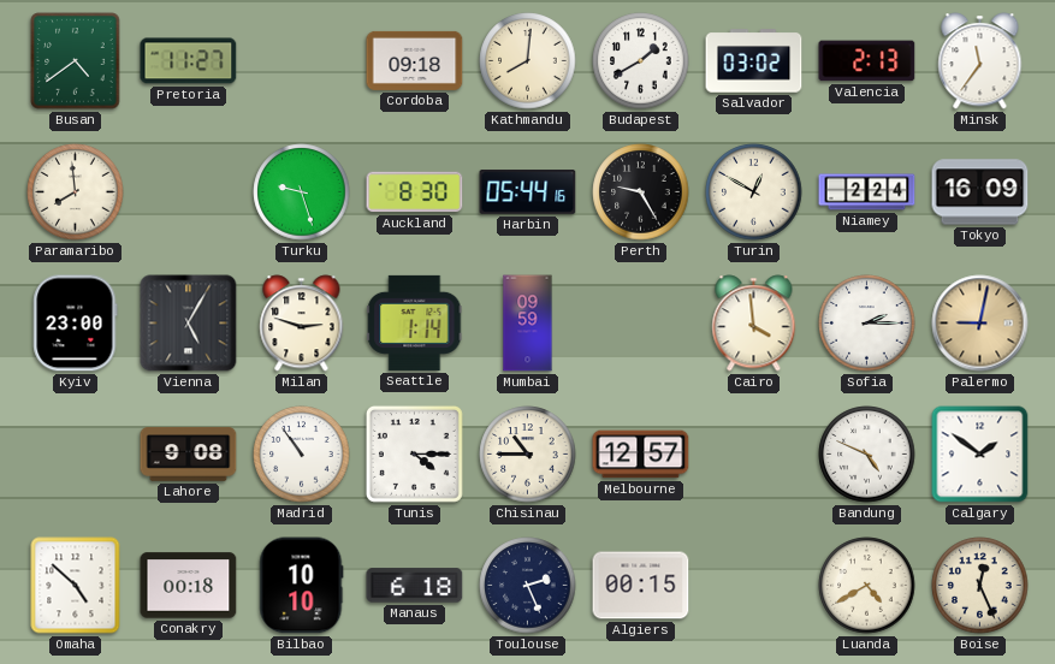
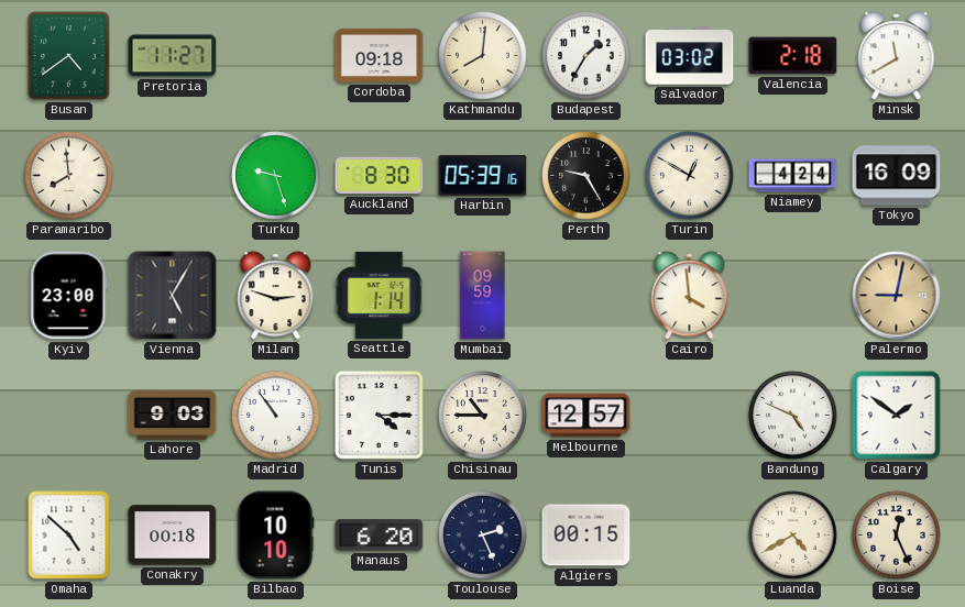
Budapest: 1:40 -> 1:35 (586, 56)
Valencia: 2:13 -> 2:18 (793, 56)
Minsk: 11:36 -> 11:40 (897, 56)
Harbin: 05:44 -> 05:39 (483, 176)
Niamey: 2:24 -> 4:24 (793, 176)
Sofia: 2:15 -> none (867, 324)
Lahore: 9:08 -> 9:03 (173, 416)
Manaus: 6:18 -> 6:20 (380, 536)
